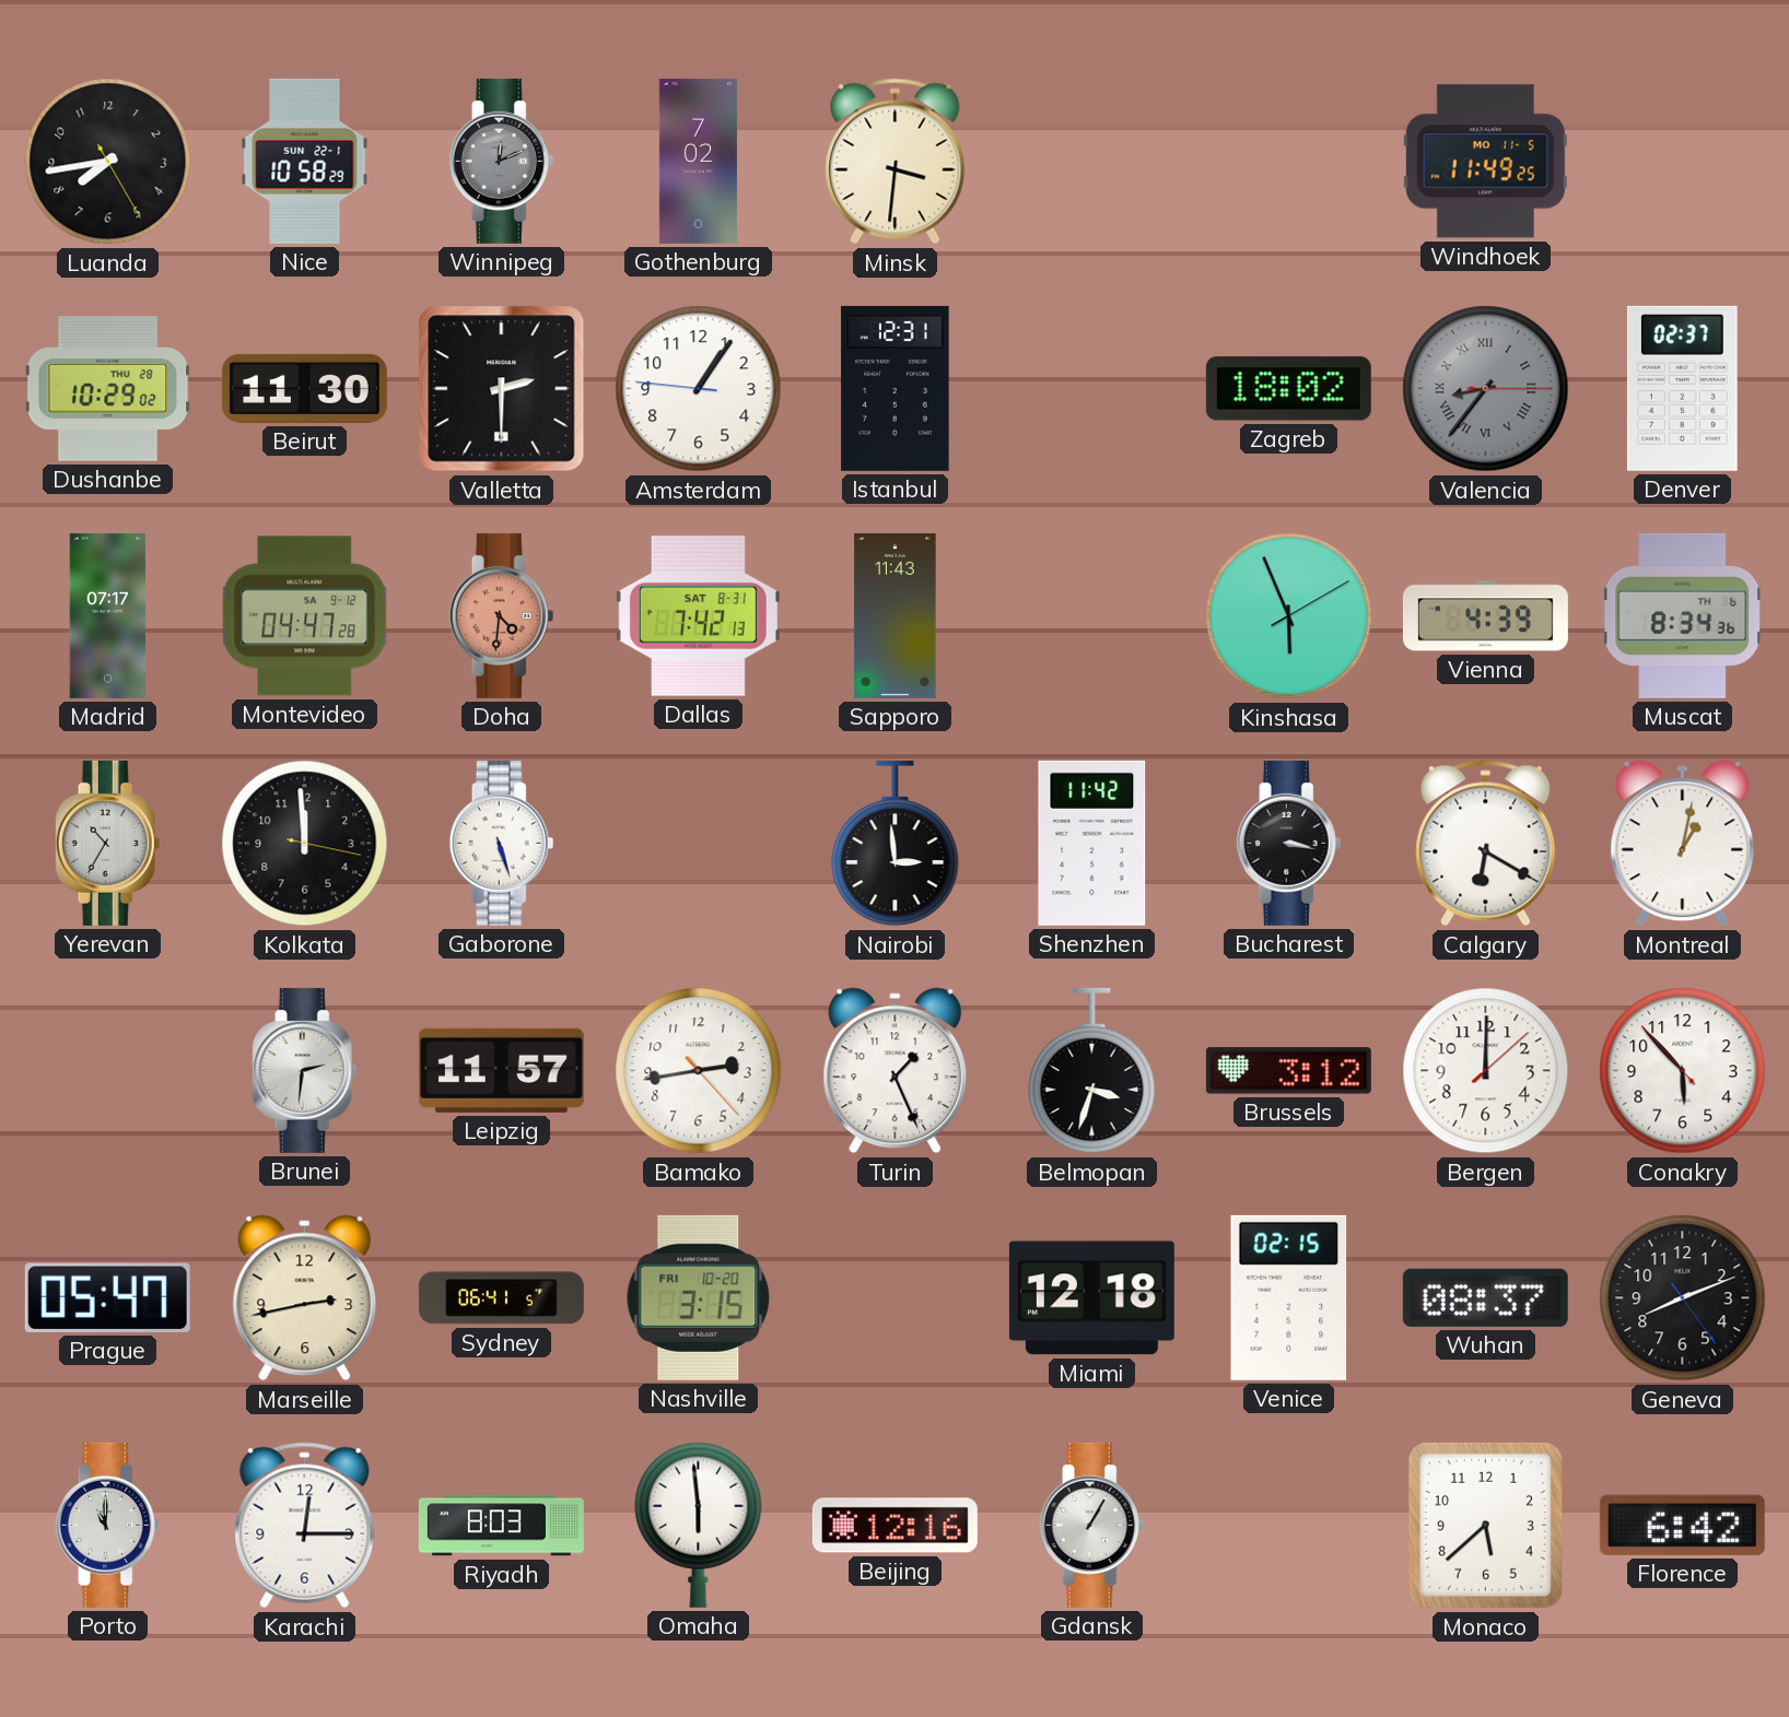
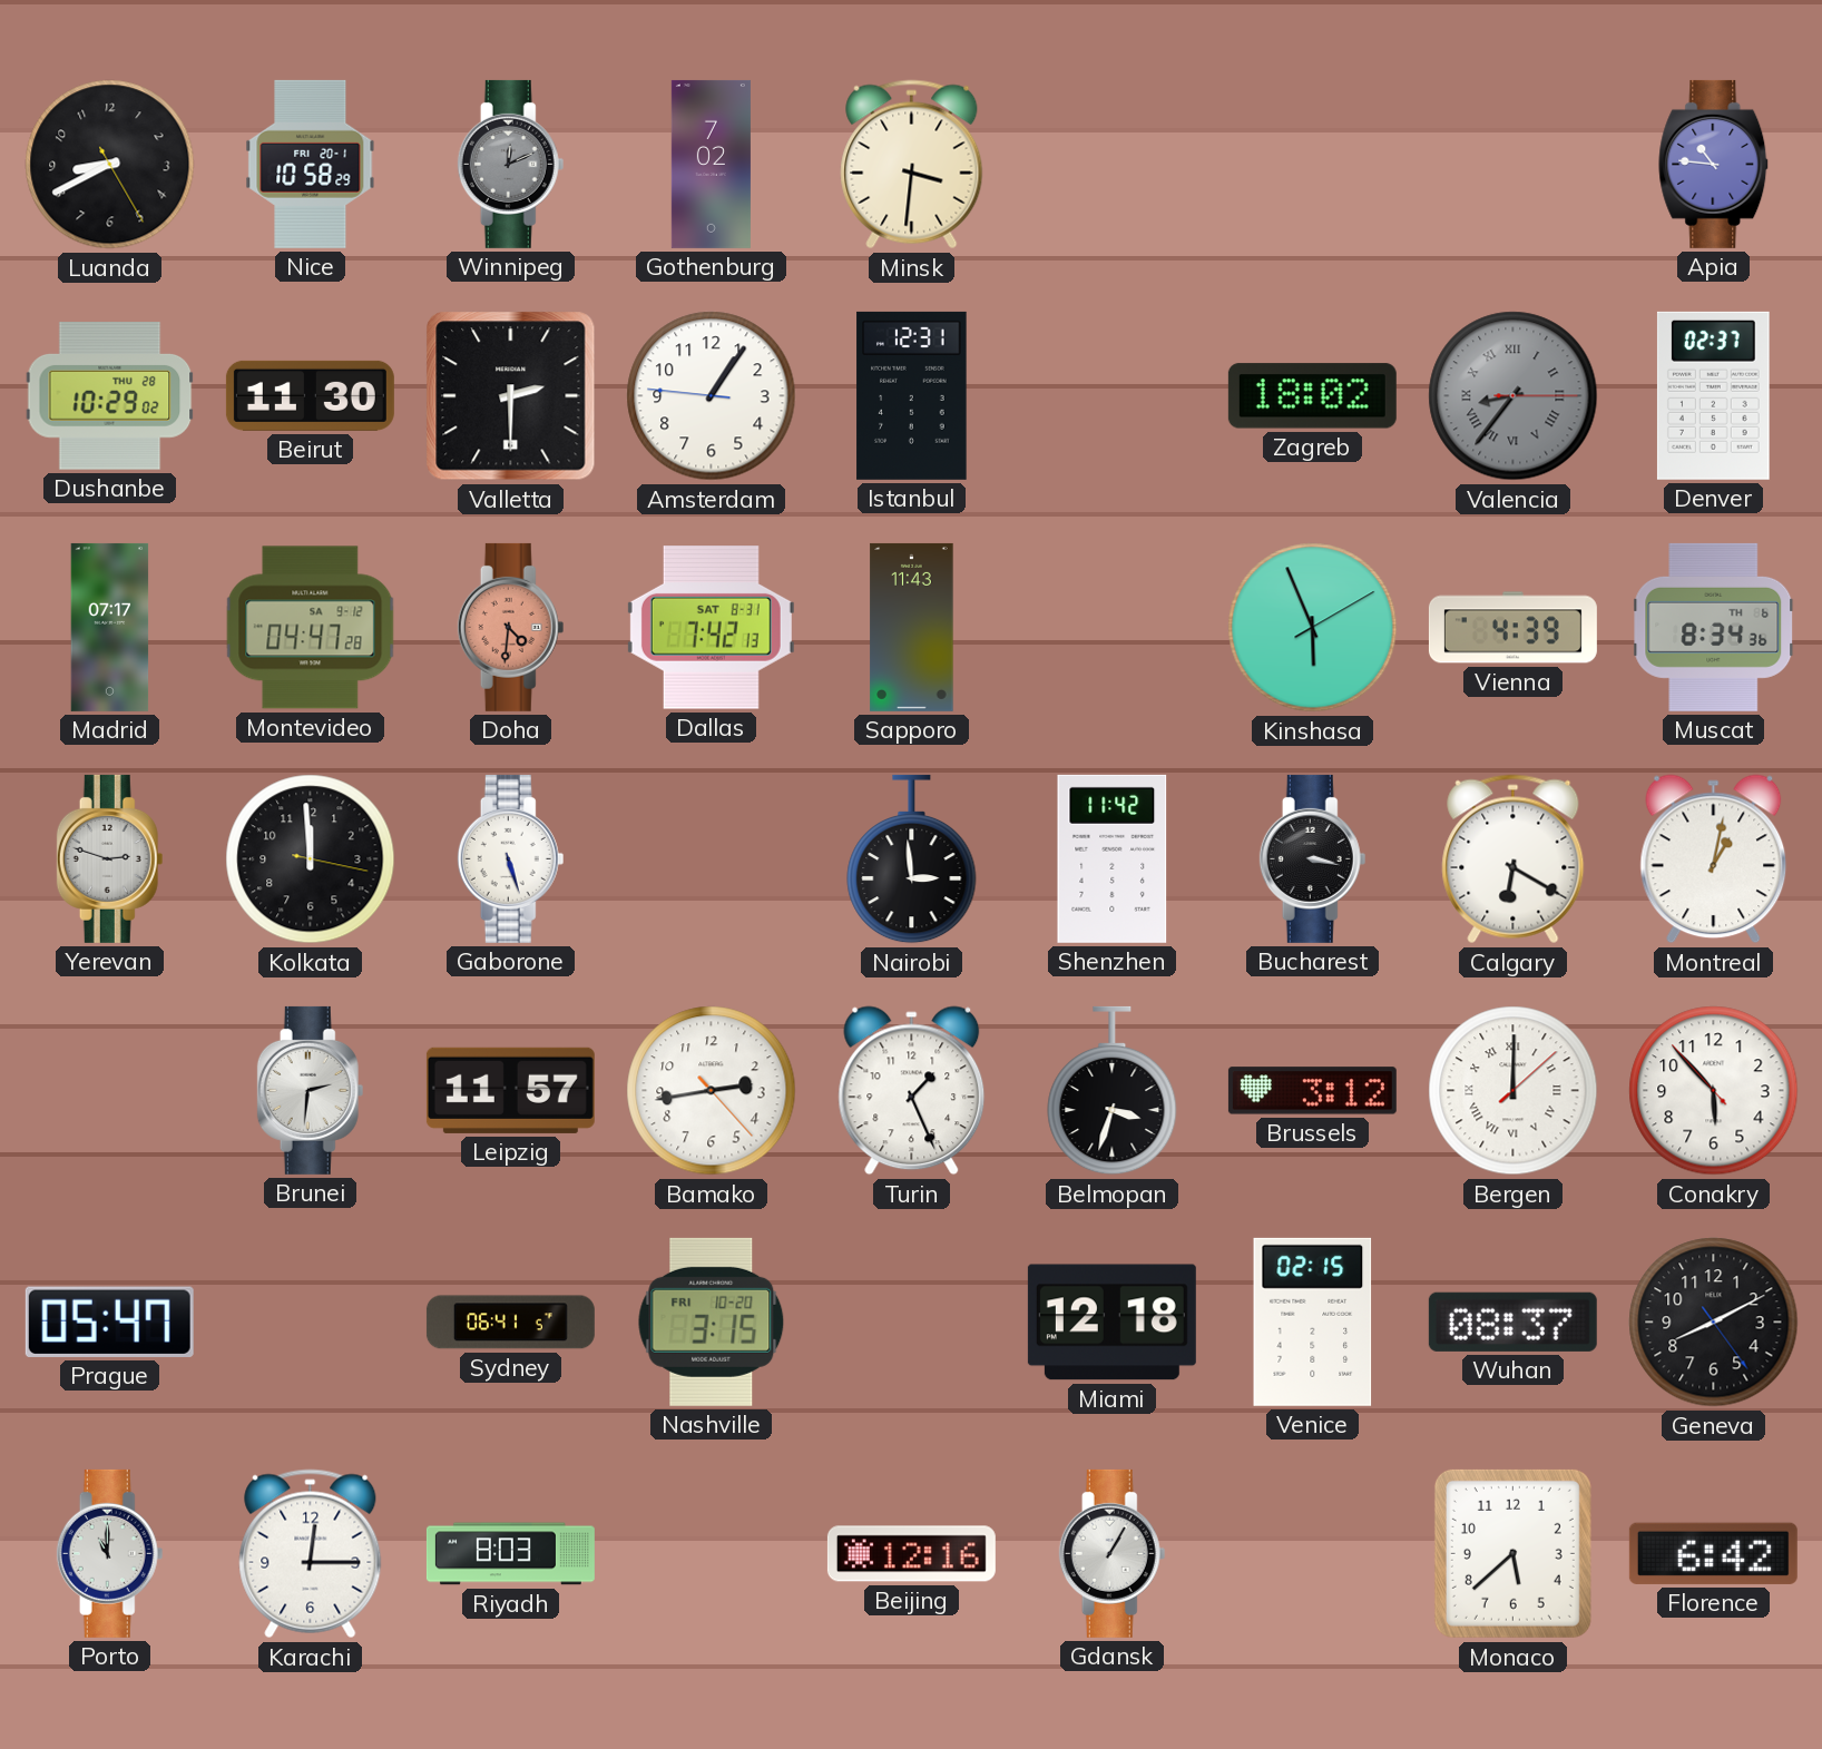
Luanda: 7:43 -> 8:40 (110, 165)
Nice date: SUN 22-1 -> FRI 20-1 (311, 164)
Windhoek: 11:49 -> none (1485, 162)
Apia: none -> 10:46 (1714, 164)
Yerevan: 10:35 -> 2:48 (110, 858)
Bergen numerals: Arabic -> Roman (1514, 1091)
Marseille: 2:43 -> none (305, 1298)
Geneva: 8:11 -> 8:10 (1714, 1323)
Omaha: 5:59 -> none (699, 1525)
